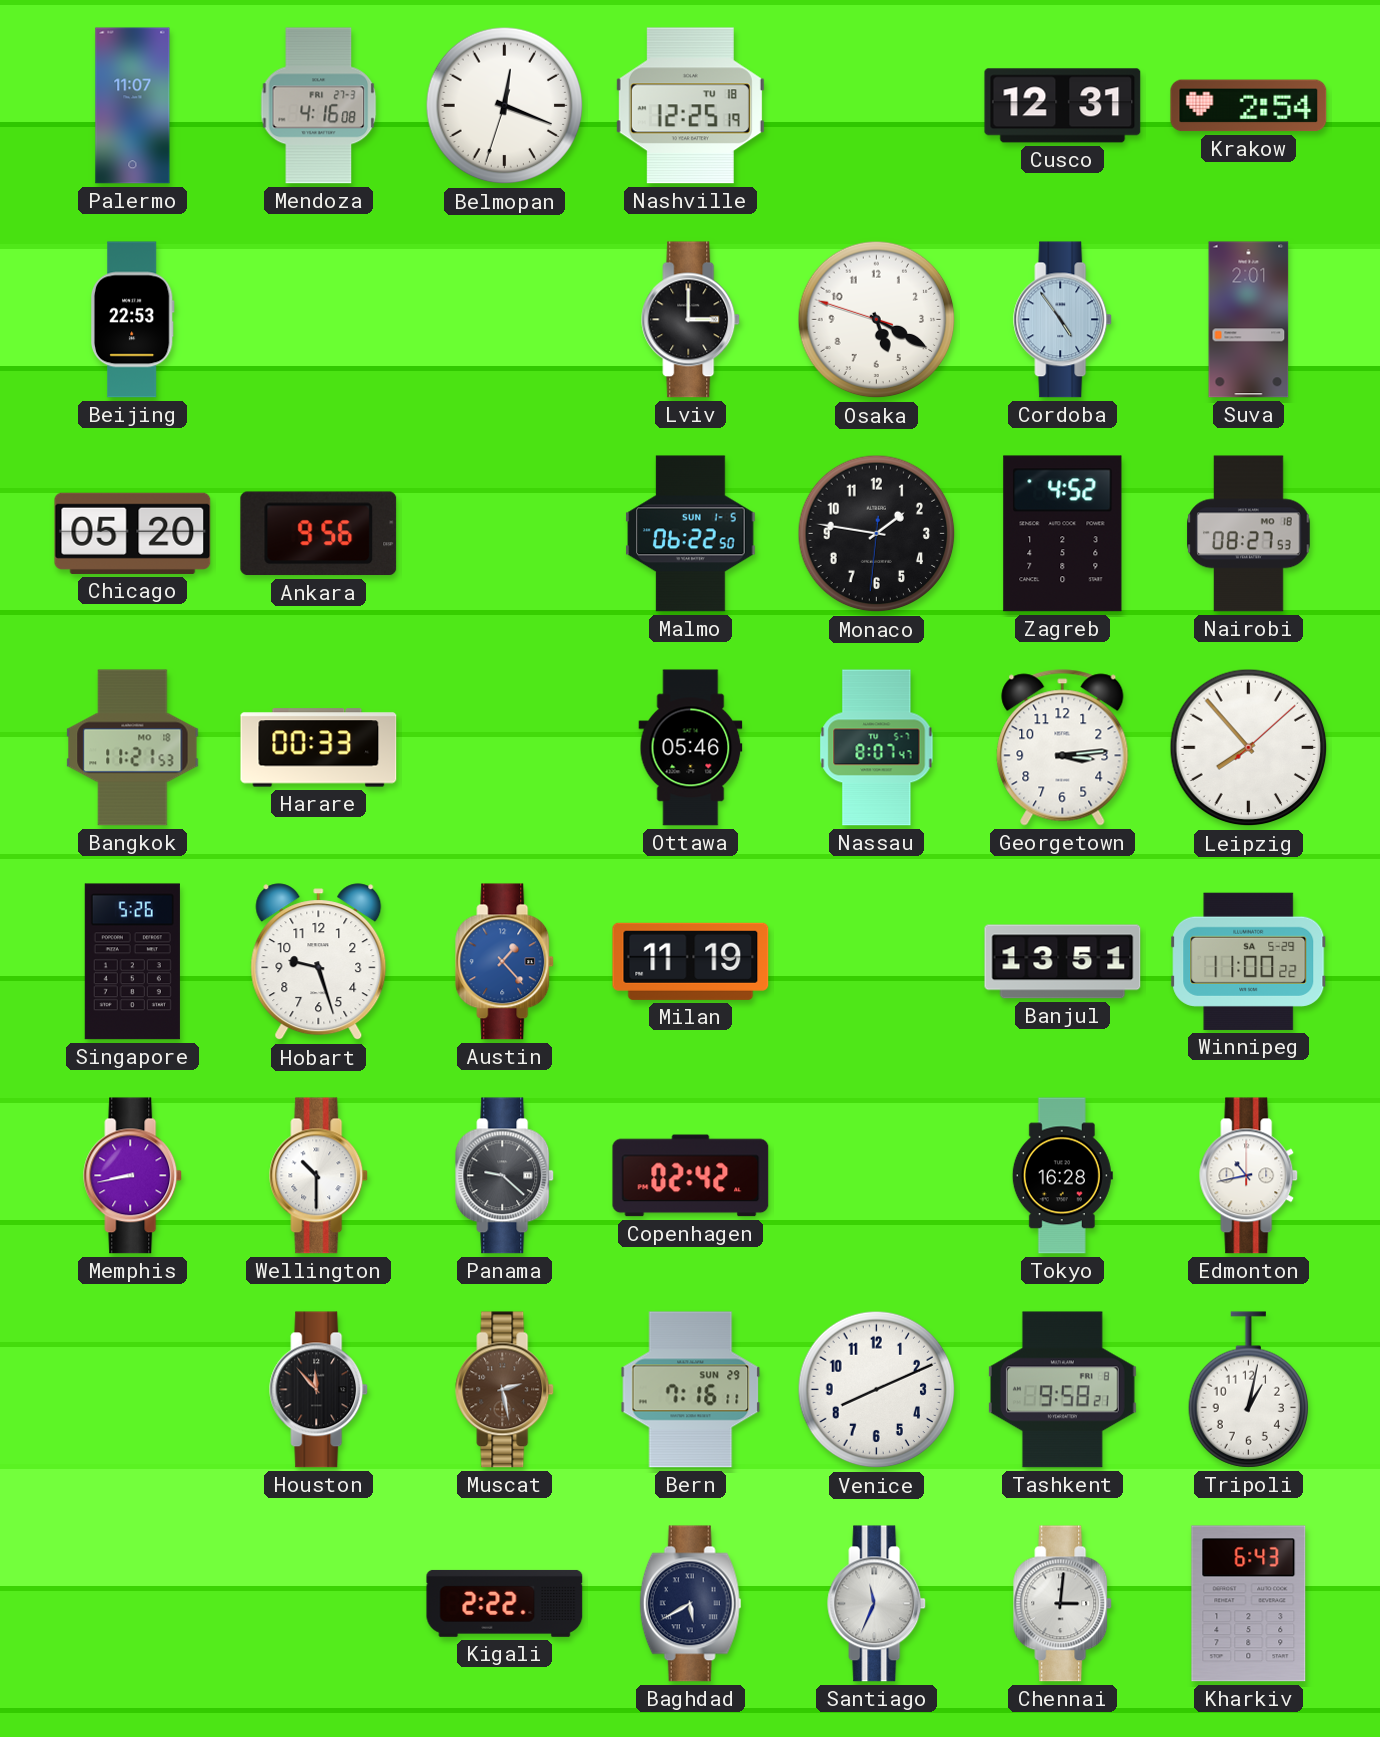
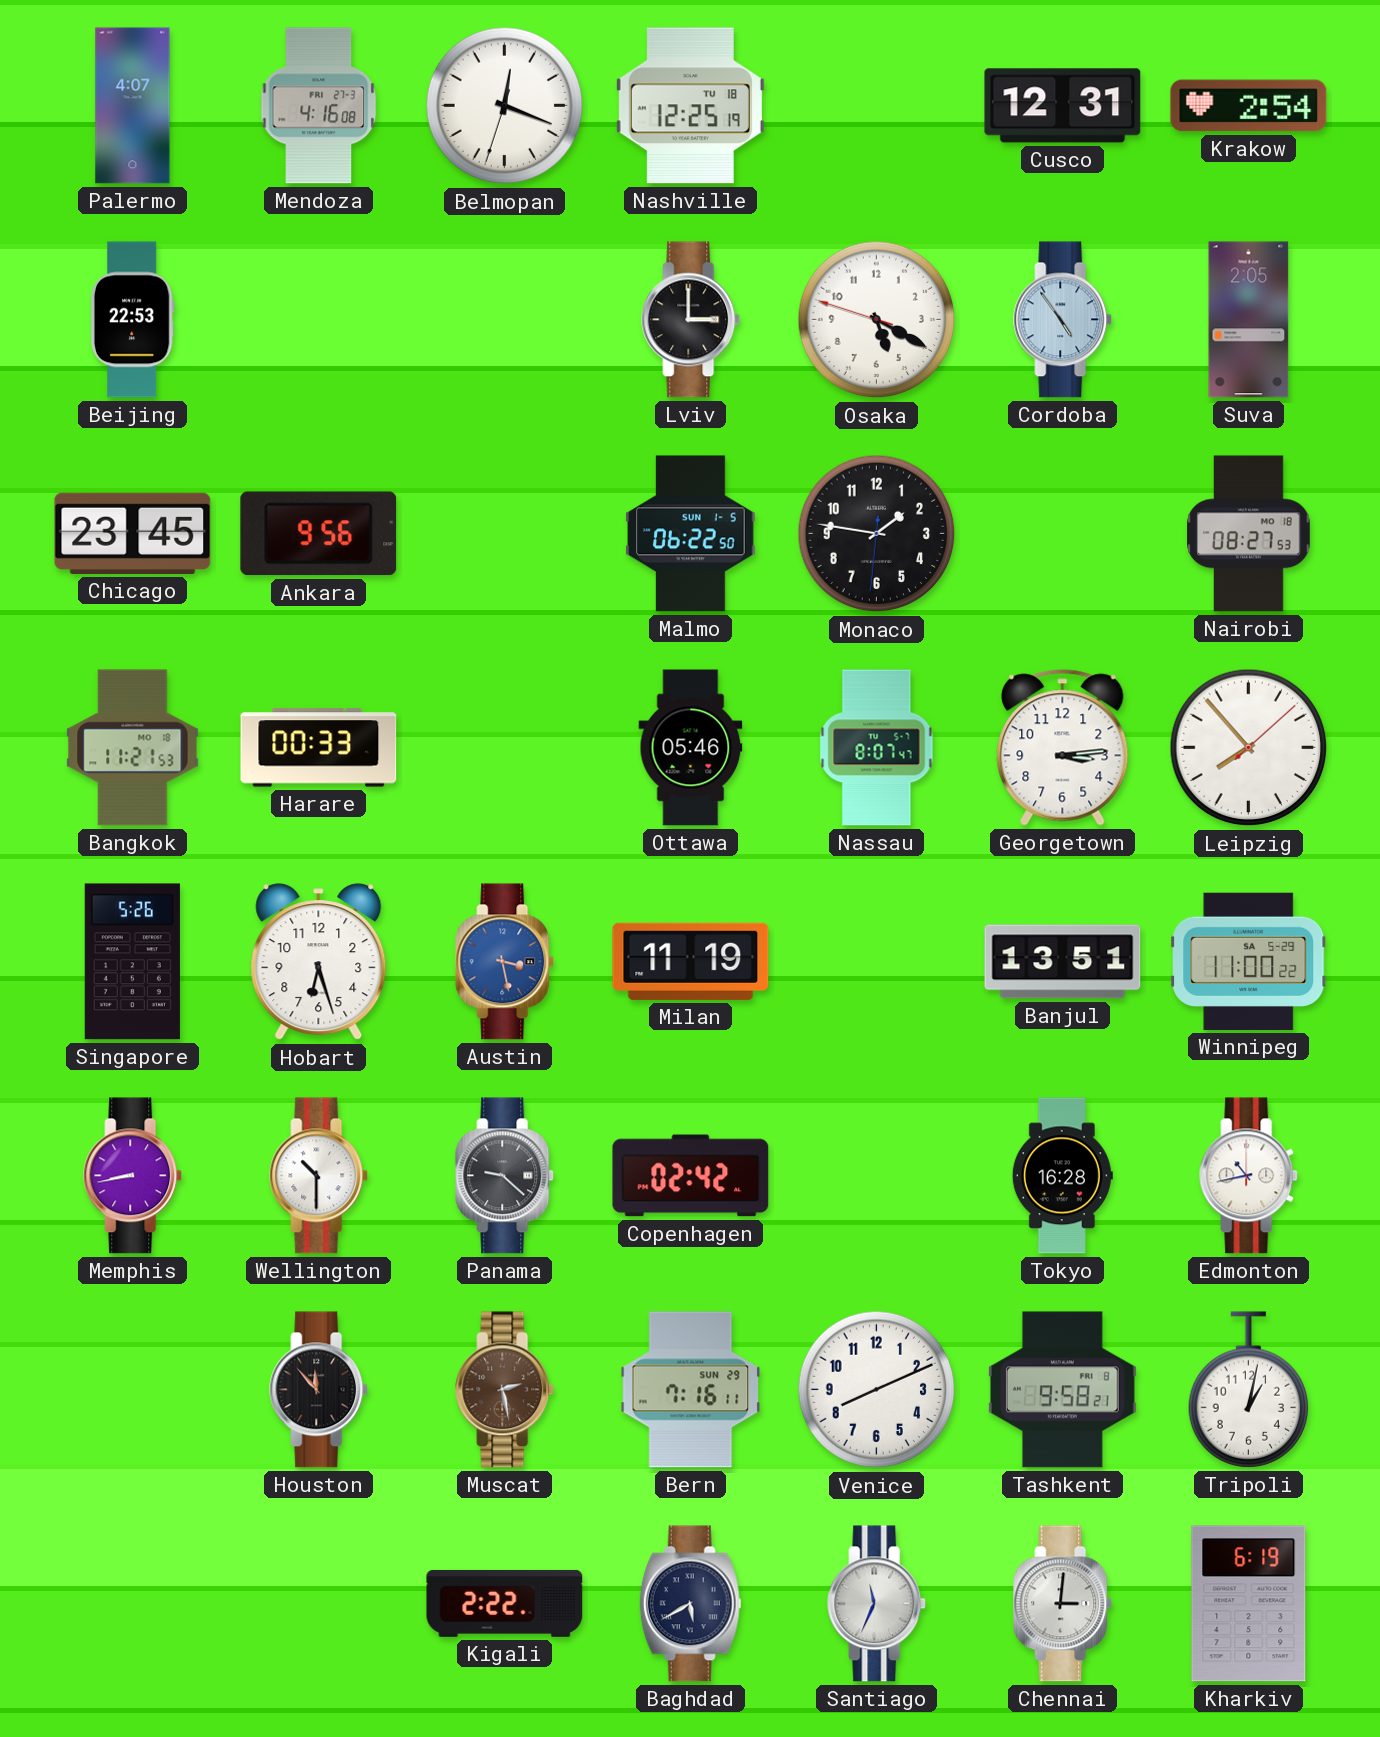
Palermo: 11:07 -> 4:07 (133, 106)
Suva: 2:01 -> 2:05 (1249, 320)
Chicago: 05:20 -> 23:45 (133, 533)
Zagreb: 4:52 -> none (1063, 534)
Hobart: 9:27 -> 6:27 (319, 962)
Austin: 1:23 -> 3:28 (505, 962)
Kharkiv: 6:43 -> 6:19 (1249, 1604)
